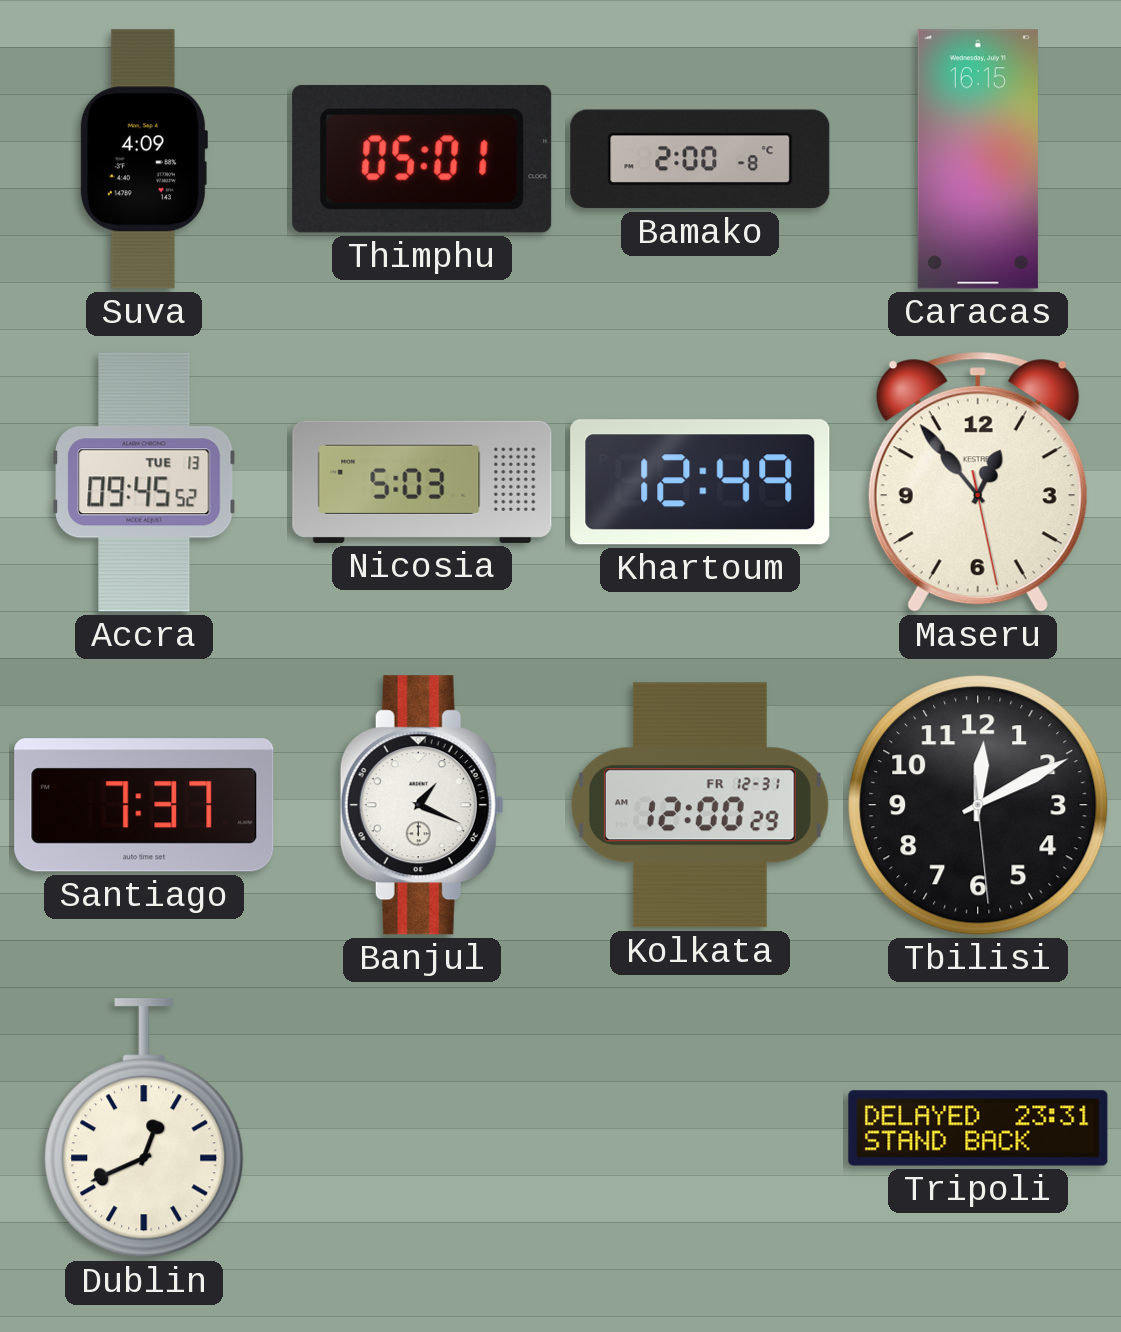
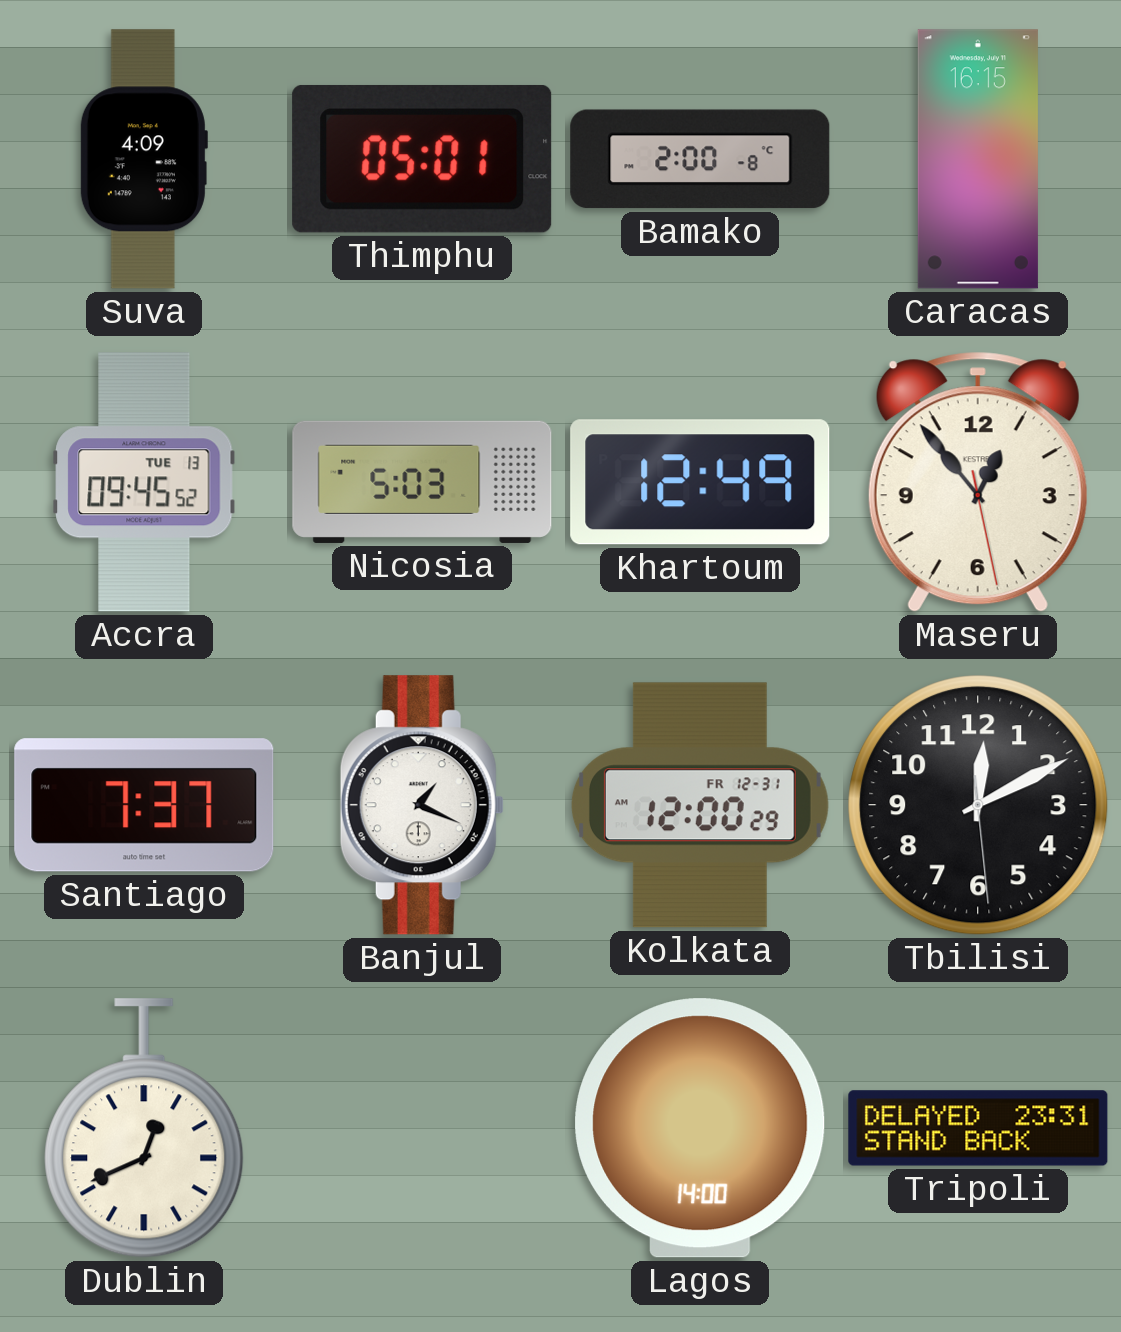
Lagos: none -> 14:00 (700, 1128)
